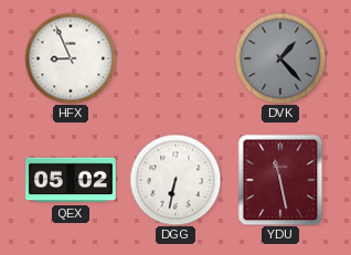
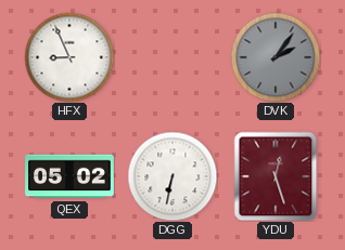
DVK: 1:23 -> 2:06 (276, 57)
YDU: 11:28 -> 12:27 (276, 176)
